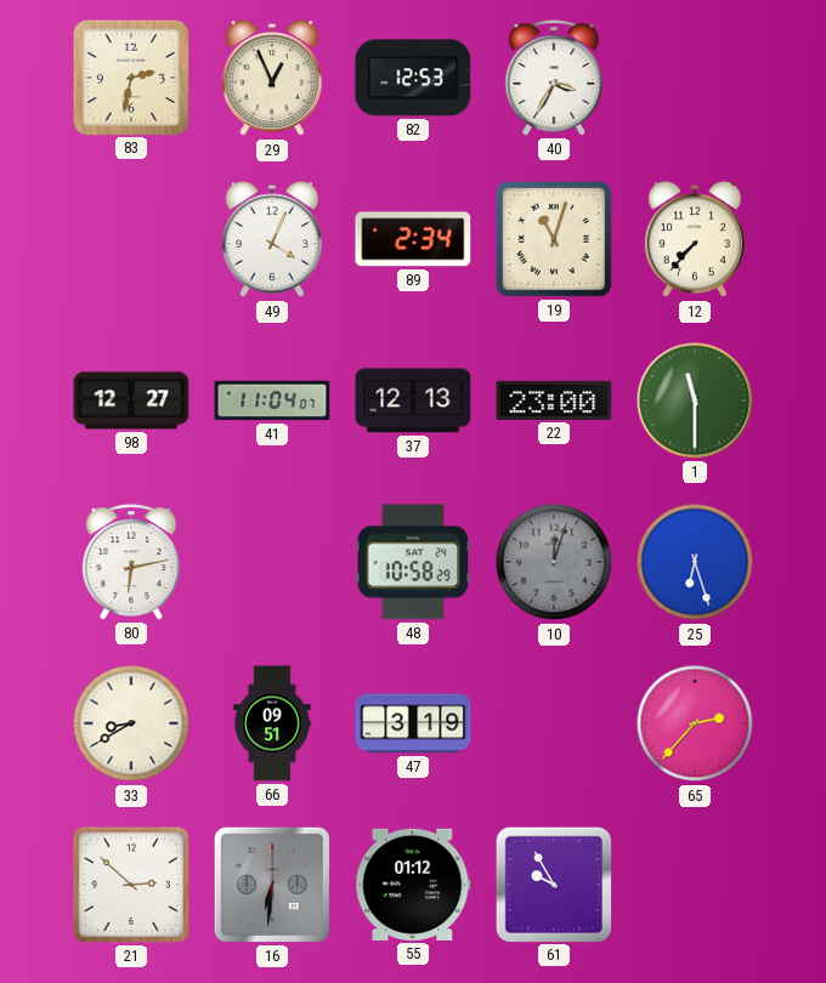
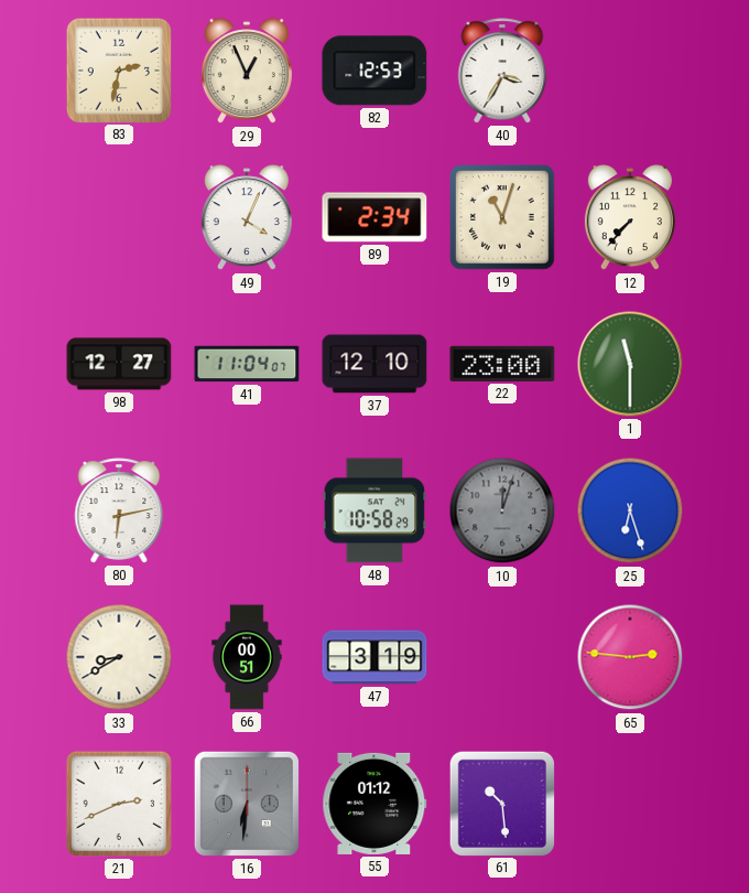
37: 12:13 -> 12:10 (374, 364)
66: 09:51 -> 00:51 (247, 657)
65: 2:37 -> 2:46 (630, 657)
21: 2:52 -> 2:41 (119, 804)
61: 9:55 -> 10:29 (501, 803)
